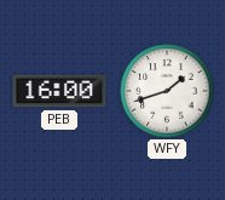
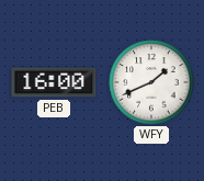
WFY: 1:42 -> 1:41 (151, 82)
